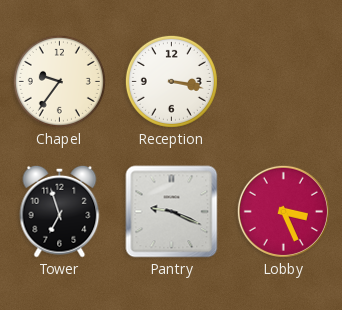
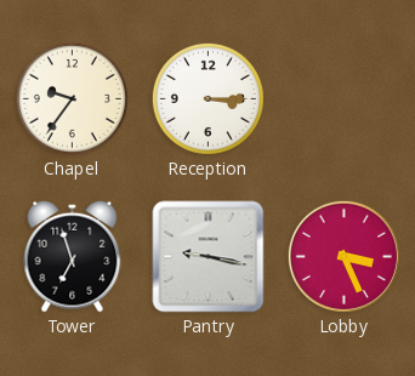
Reception: 3:17 -> 3:15 (207, 98)
Pantry: 9:19 -> 9:17 (209, 257)
